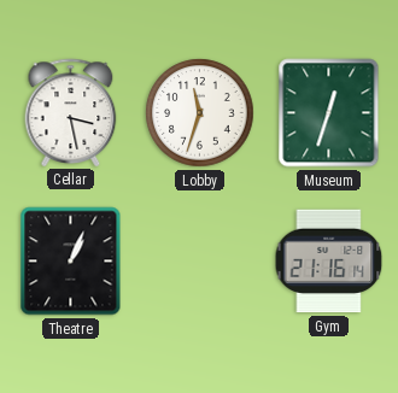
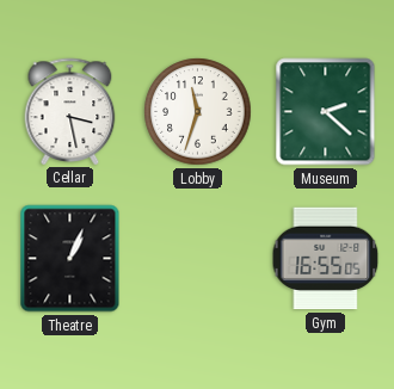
Museum: 12:33 -> 2:22 (326, 112)
Gym: 21:16 -> 16:55 (326, 259)
